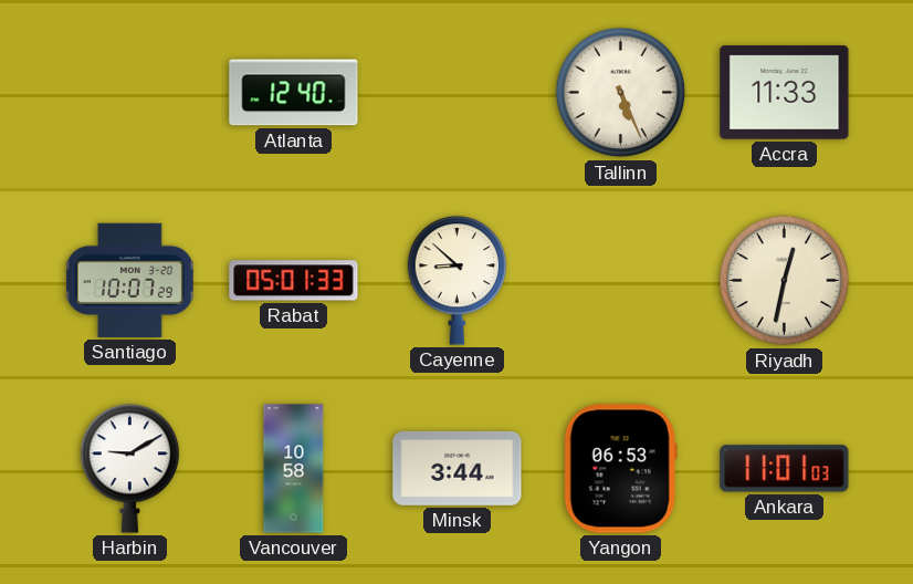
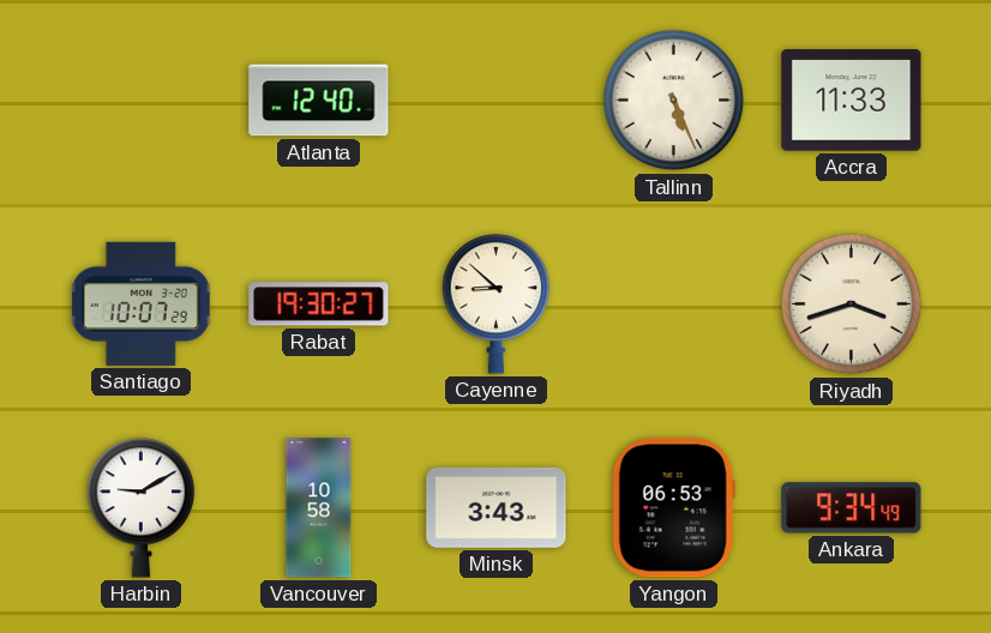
Rabat: 05:01 -> 19:30 (319, 305)
Riyadh: 12:32 -> 3:42 (852, 305)
Minsk: 3:44 -> 3:43 (497, 507)
Ankara: 11:01 -> 9:34 (852, 508)
